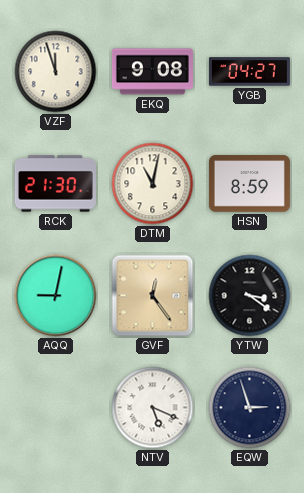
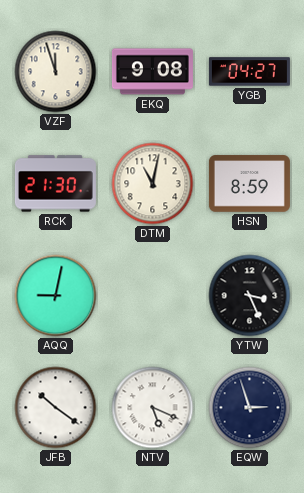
GVF: 12:24 -> none (153, 296)
YTW: 3:21 -> 3:26 (250, 296)
JFB: none -> 10:21 (56, 408)
